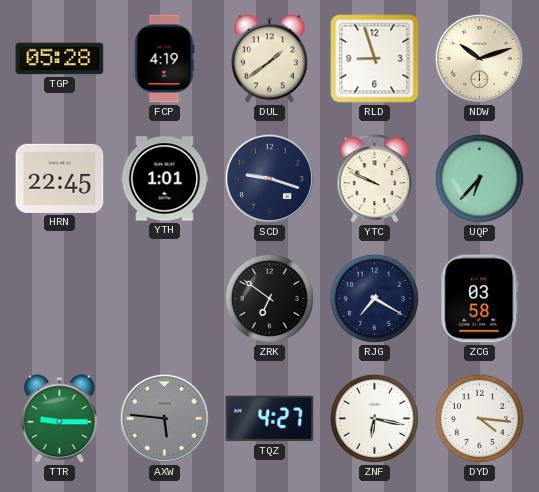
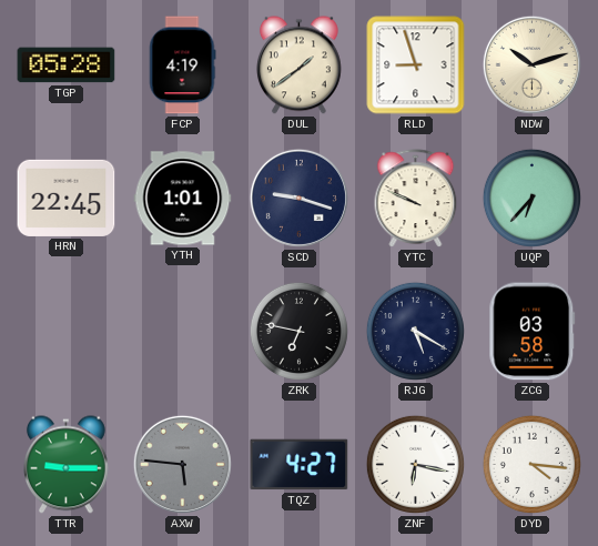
ZRK: 6:51 -> 6:47 (298, 331)
RJG: 7:20 -> 5:20 (415, 331)
